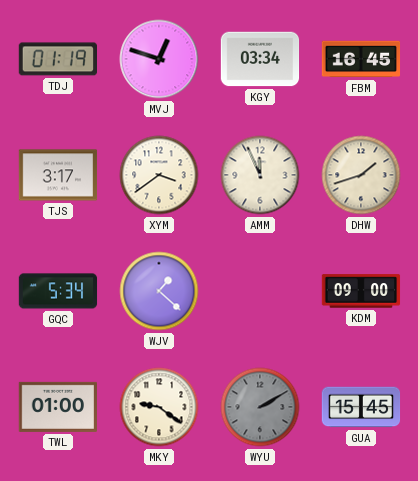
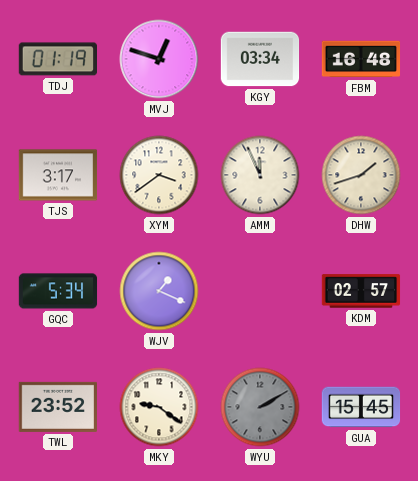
FBM: 16:45 -> 16:48 (361, 59)
WJV: 1:22 -> 1:19 (159, 291)
KDM: 09:00 -> 02:57 (361, 291)
TWL: 01:00 -> 23:52 (57, 407)
